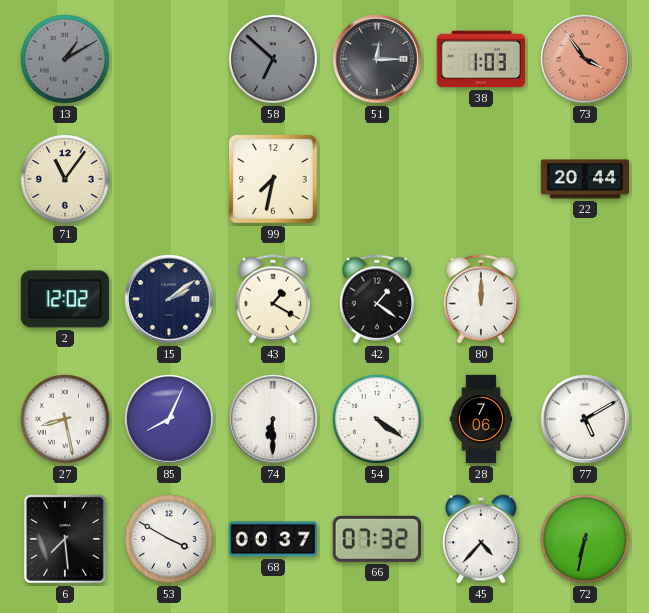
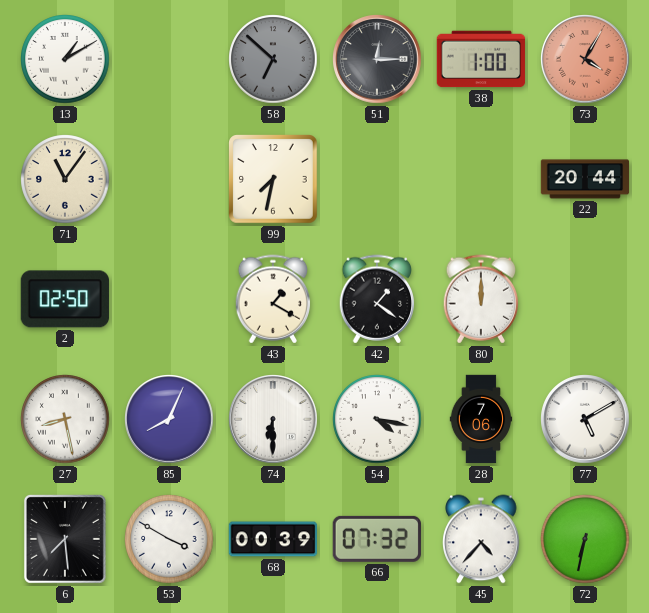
13 dial: grey -> white (65, 59)
38: 1:03 -> 1:00 (481, 59)
73: 3:54 -> 4:05 (585, 59)
2: 12:02 -> 02:50 (65, 299)
15: 2:09 -> none (169, 299)
54: 4:21 -> 4:17 (377, 419)
68: 00:37 -> 00:39 (273, 539)
